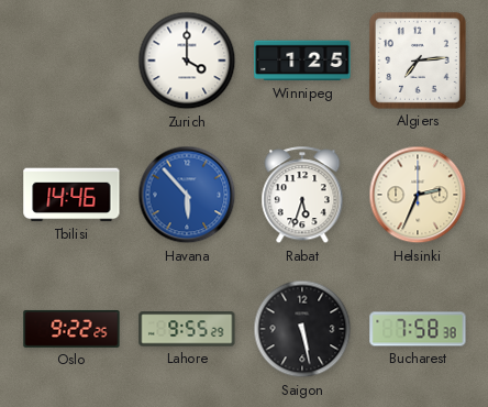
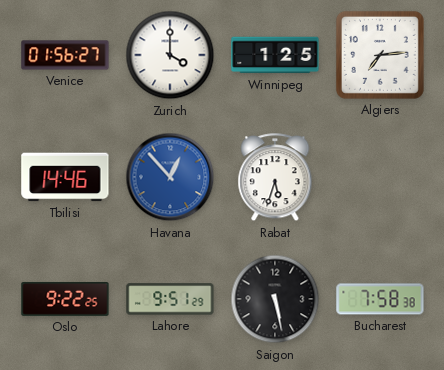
Venice: none -> 01:56 (65, 55)
Havana: 5:53 -> 12:53 (170, 177)
Helsinki: 2:34 -> none (418, 195)
Lahore: 9:55 -> 9:51 (170, 299)
